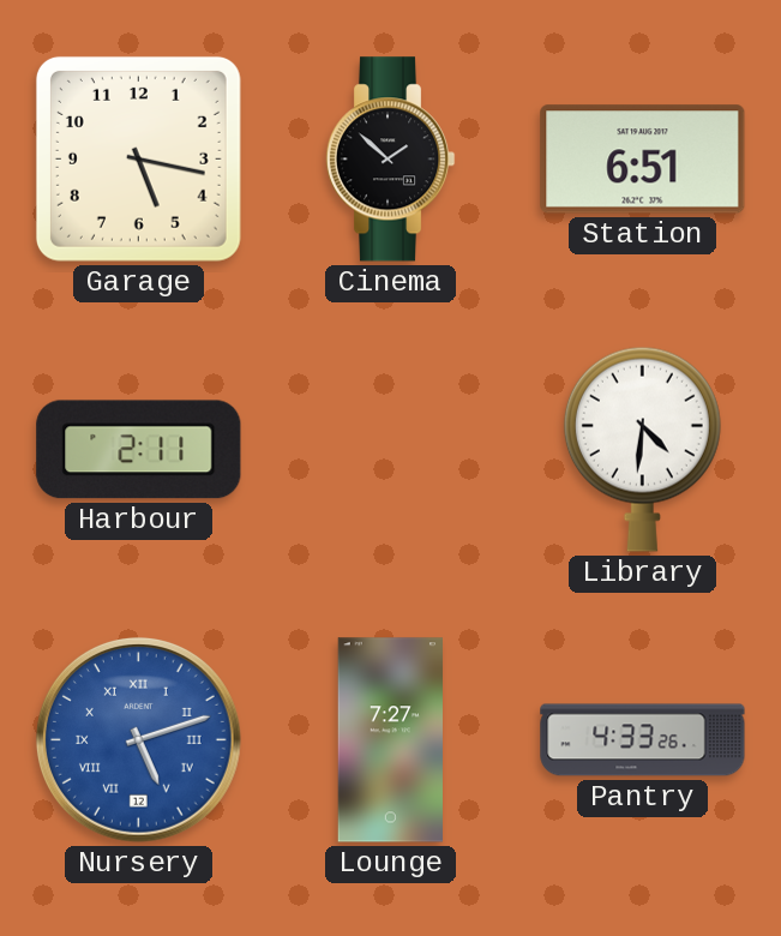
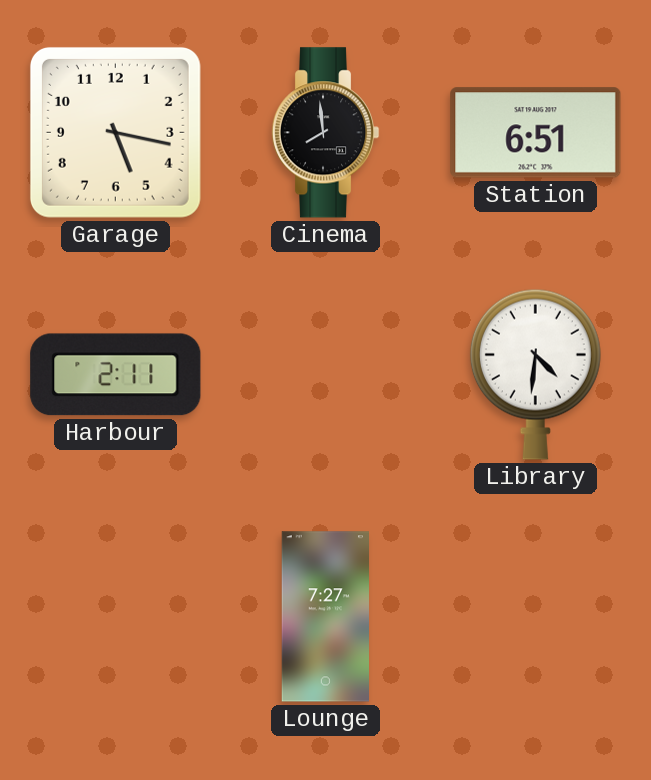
Cinema: 1:52 -> 7:59 (325, 133)
Nursery: 5:12 -> none (139, 740)
Pantry: 4:33 -> none (643, 740)
